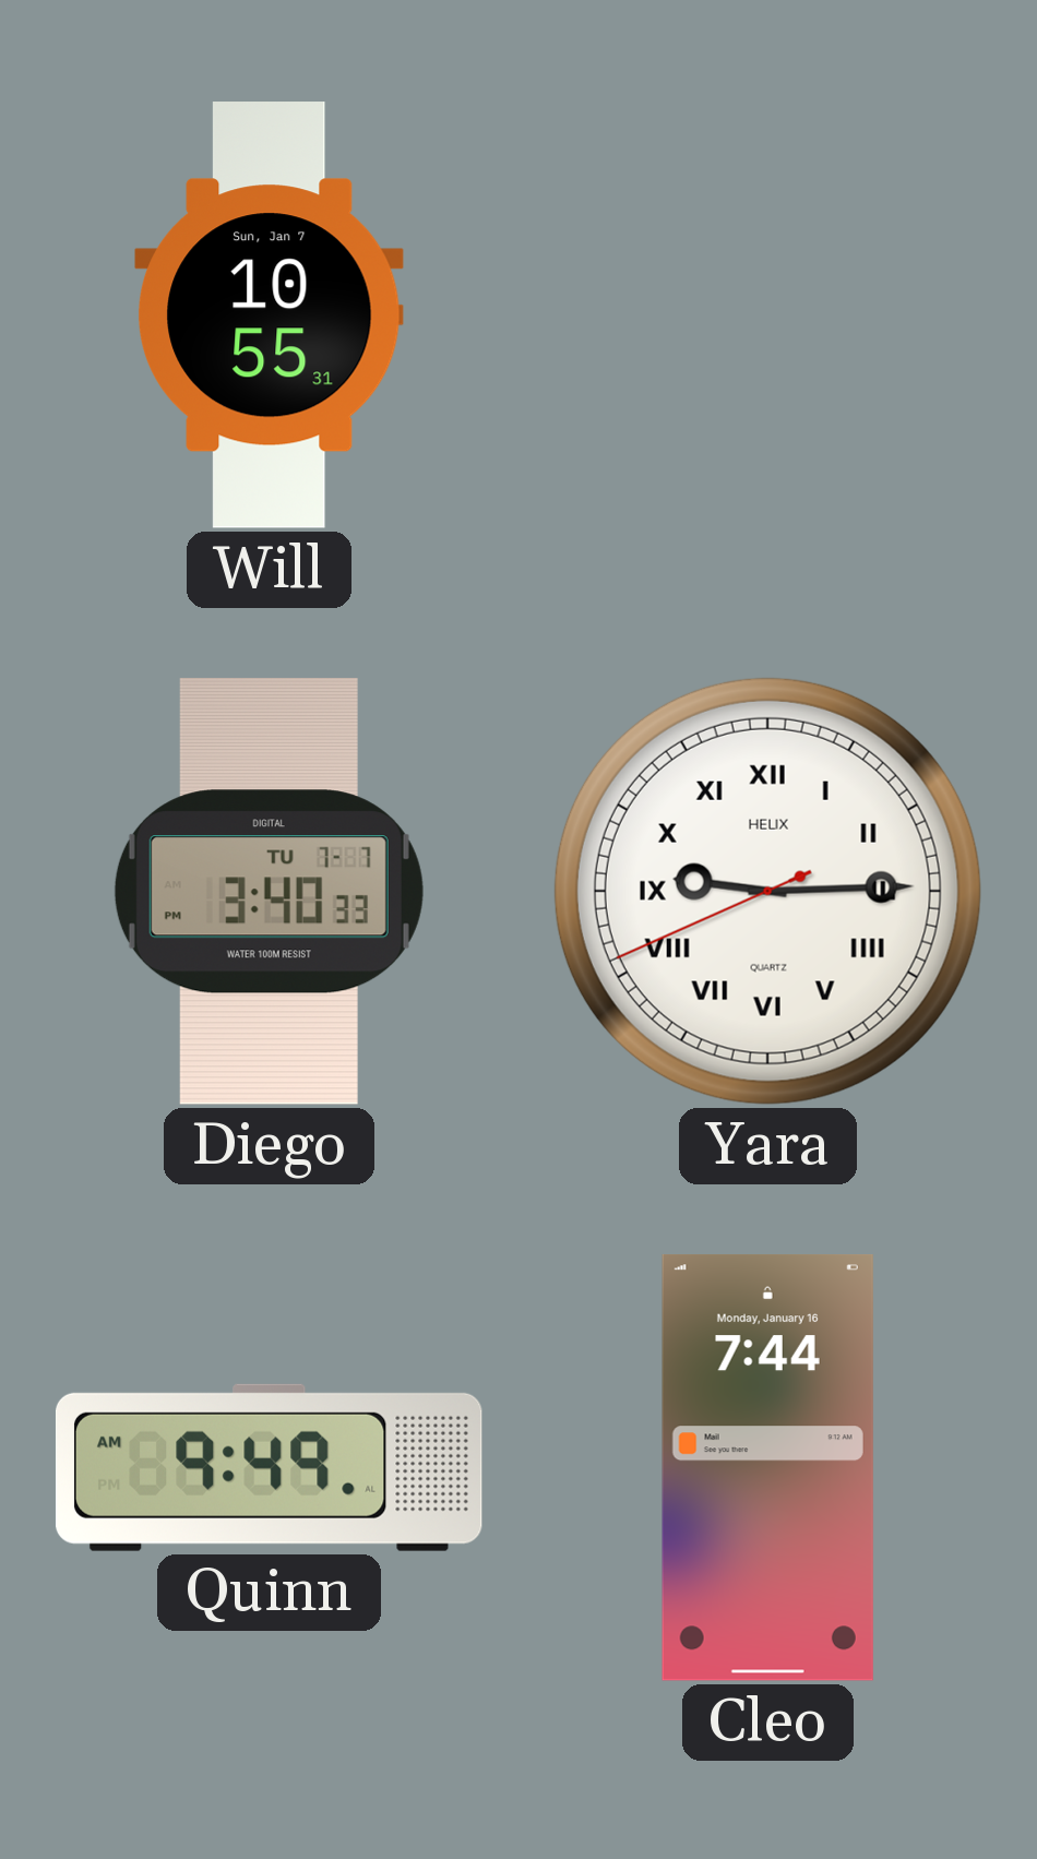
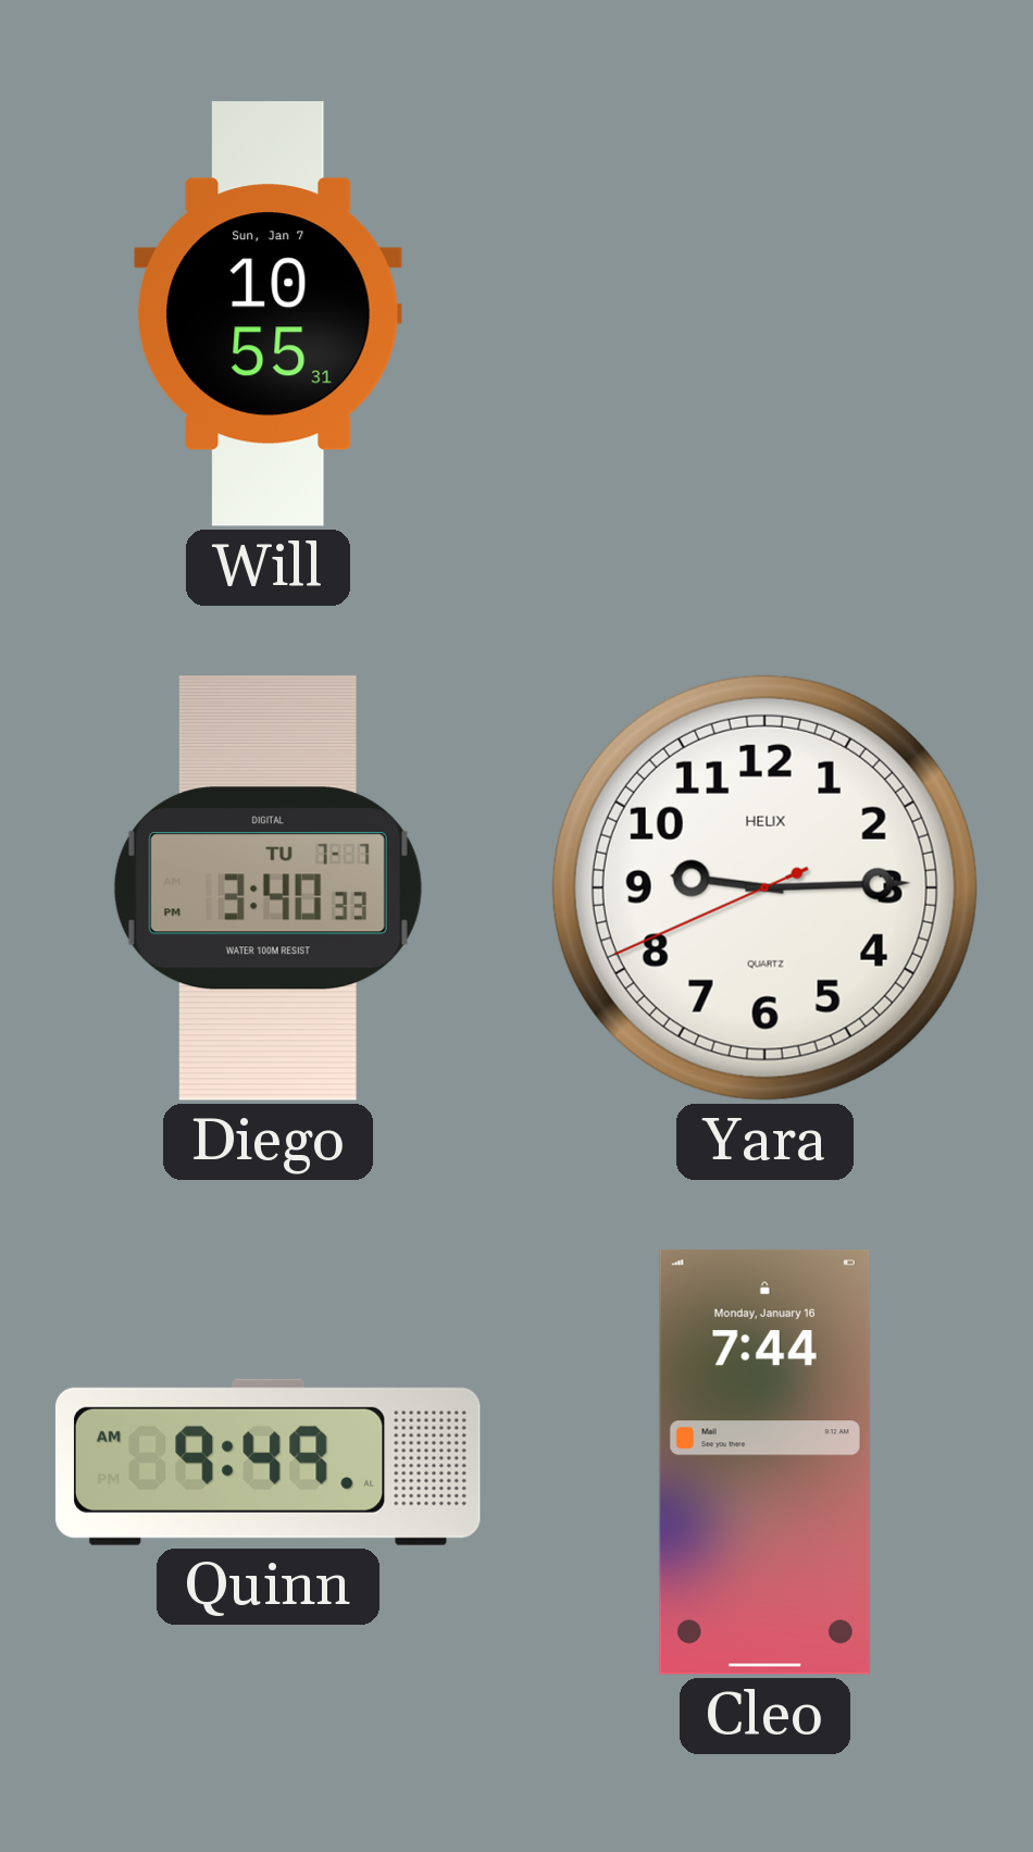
Yara numerals: Roman -> Arabic (764, 887)
